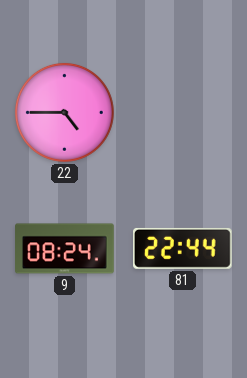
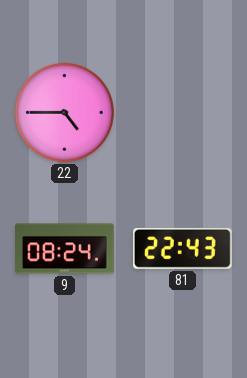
81: 22:44 -> 22:43 (183, 248)
